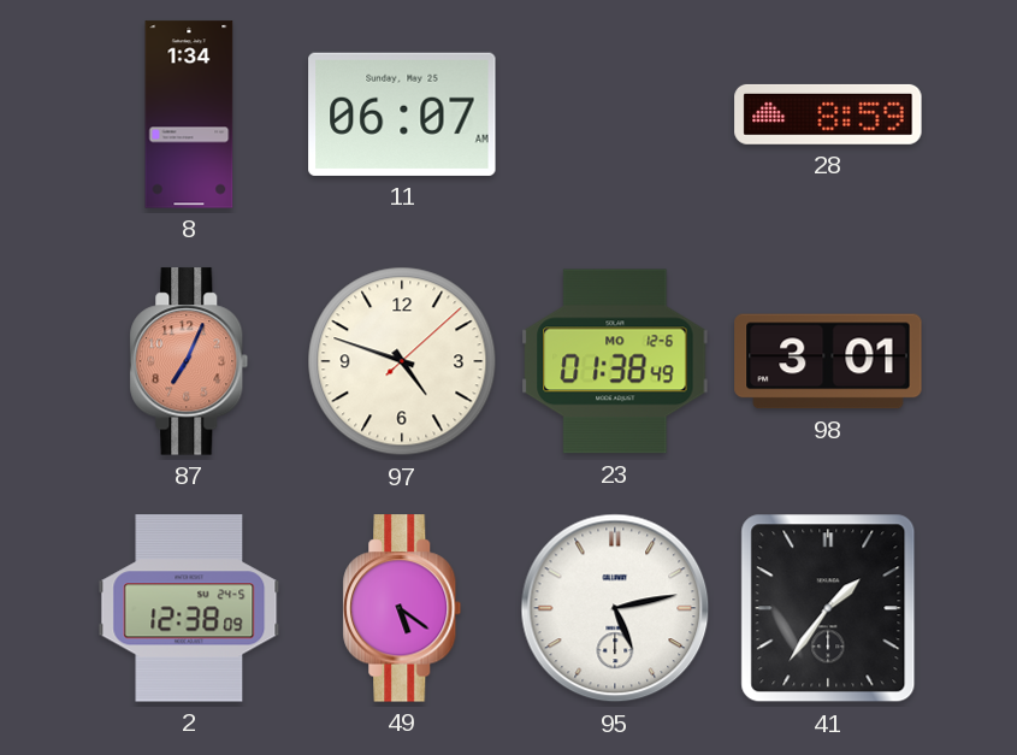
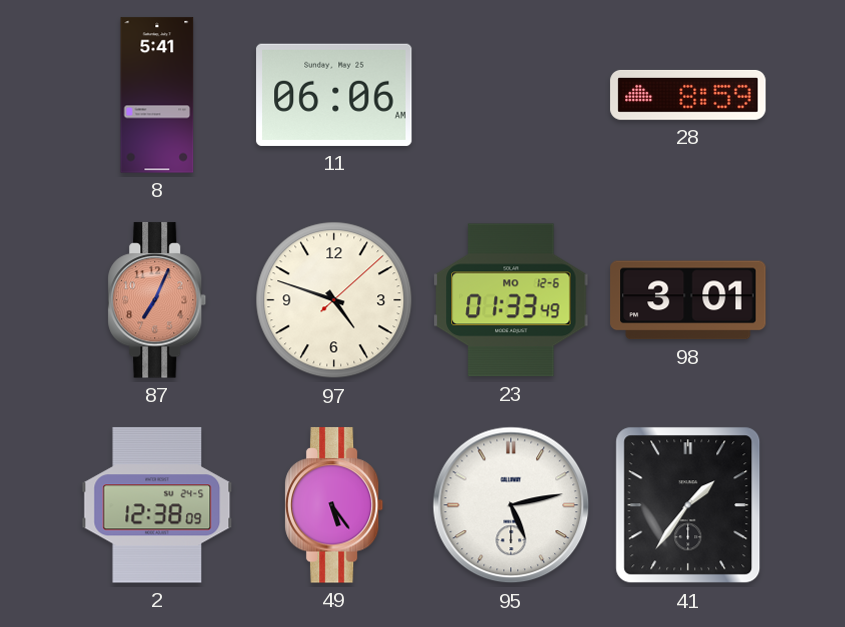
8: 1:34 -> 5:41 (157, 95)
11: 06:07 -> 06:06 (334, 95)
23: 01:38 -> 01:33 (511, 300)
49: 5:21 -> 5:24 (334, 505)
